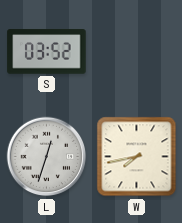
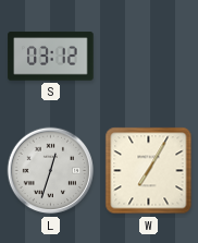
S: 03:52 -> 03:12 (51, 57)
W: 7:43 -> 7:05 (149, 171)
